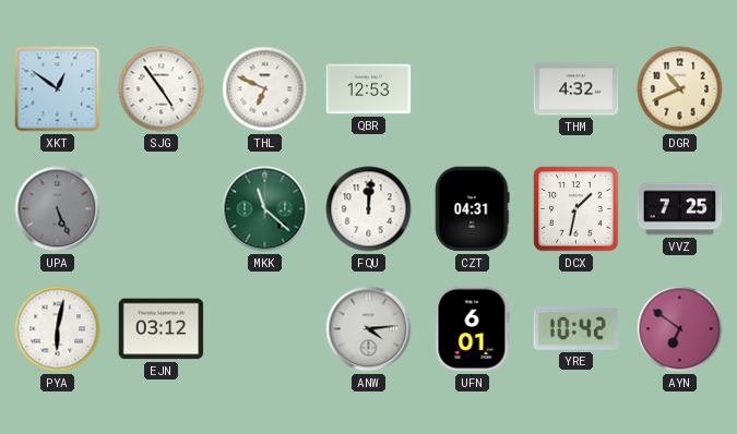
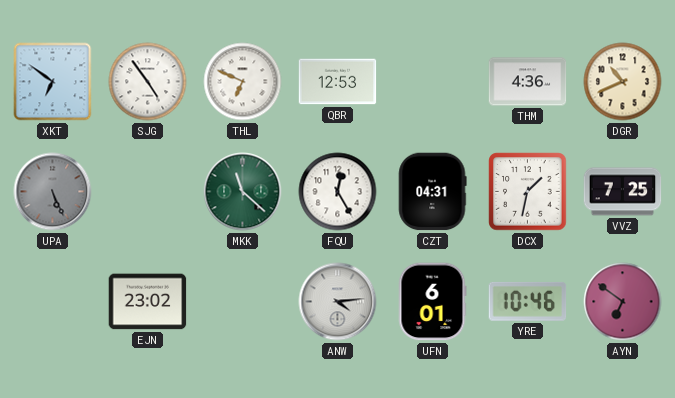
XKT: 12:51 -> 6:51 (53, 82)
THM: 4:32 -> 4:36 (528, 82)
FQU: 12:01 -> 12:25 (338, 192)
PYA: 6:02 -> none (58, 329)
EJN: 03:12 -> 23:02 (148, 302)
YRE: 10:42 -> 10:46 (528, 301)
